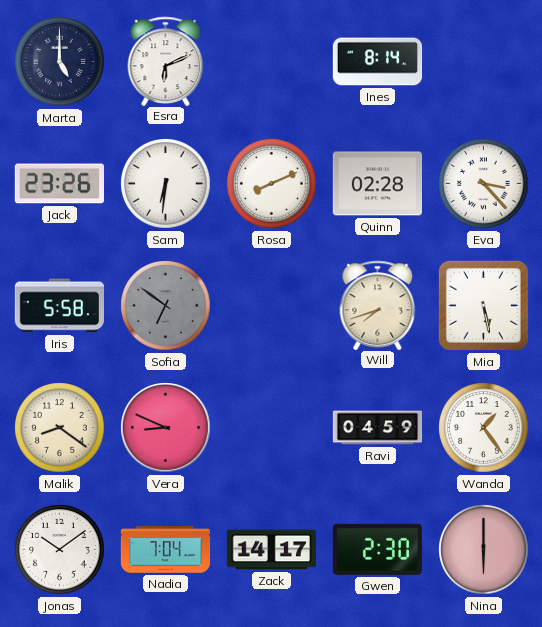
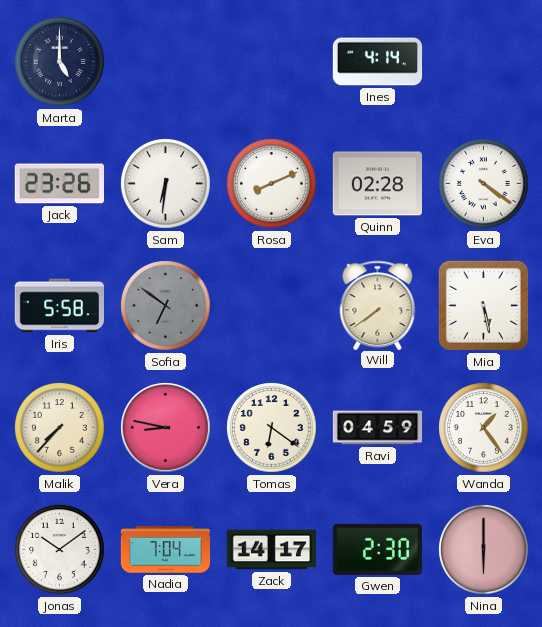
Esra: 6:11 -> none (166, 61)
Ines: 8:14 -> 4:14 (378, 62)
Eva: 3:23 -> 4:21 (484, 184)
Will: 7:42 -> 7:39 (378, 305)
Malik: 8:21 -> 7:37 (60, 428)
Vera: 8:49 -> 8:47 (166, 428)
Tomas: none -> 6:21 (272, 428)
